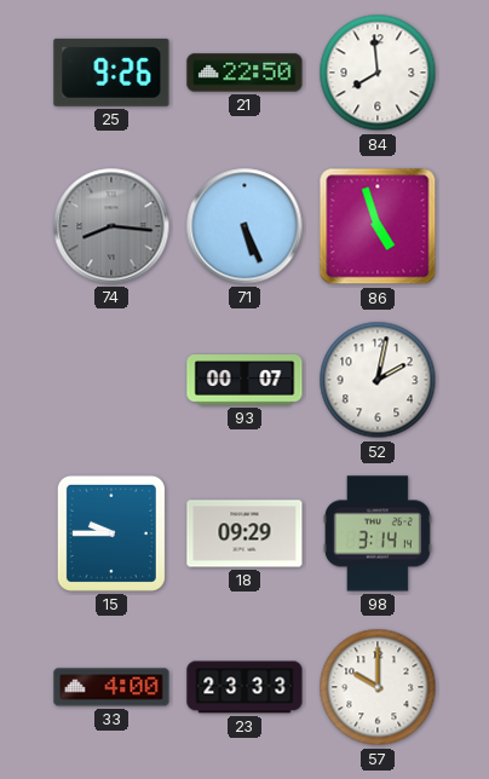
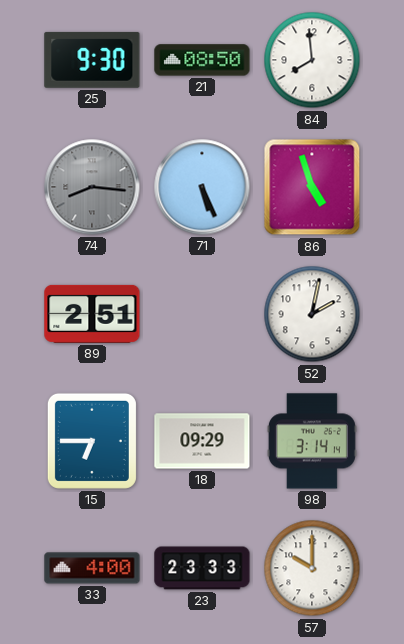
25: 9:26 -> 9:30 (92, 60)
21: 22:50 -> 08:50 (202, 60)
89: none -> 2:51 (92, 314)
93: 00:07 -> none (244, 381)
15: 9:45 -> 6:45 (92, 441)
